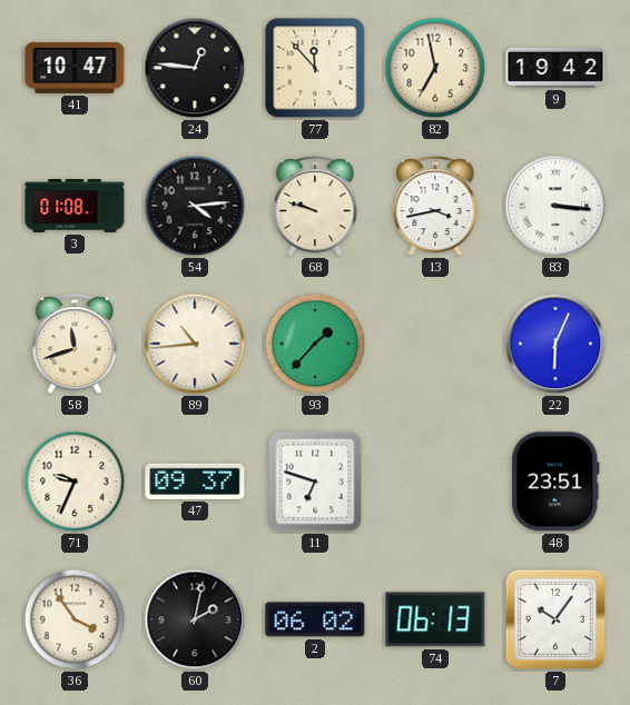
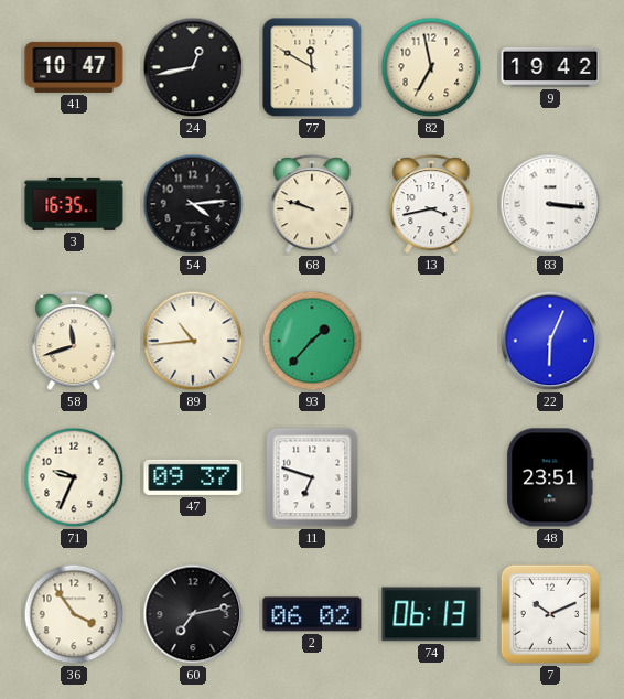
24: 12:46 -> 12:43 (193, 67)
77: 11:53 -> 11:50 (312, 67)
3: 01:08 -> 16:35 (74, 205)
60: 2:02 -> 7:13 (193, 614)
7: 10:06 -> 10:11 (550, 614)
